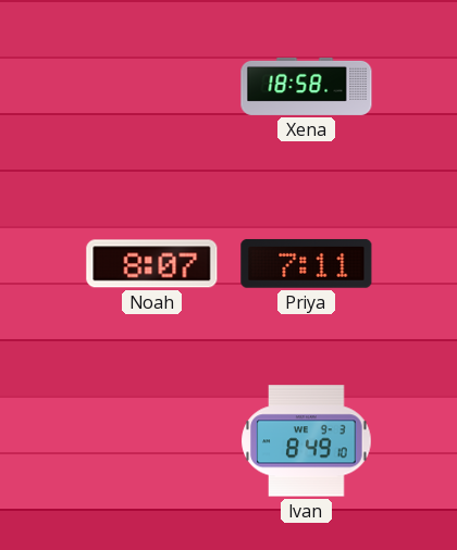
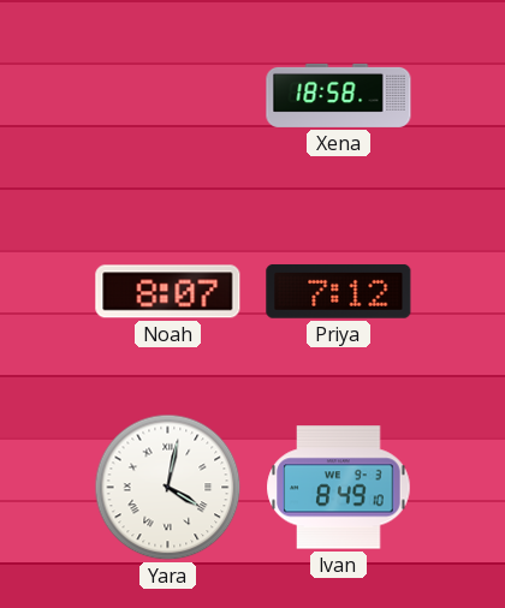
Priya: 7:11 -> 7:12 (339, 292)
Yara: none -> 4:02 (168, 488)
